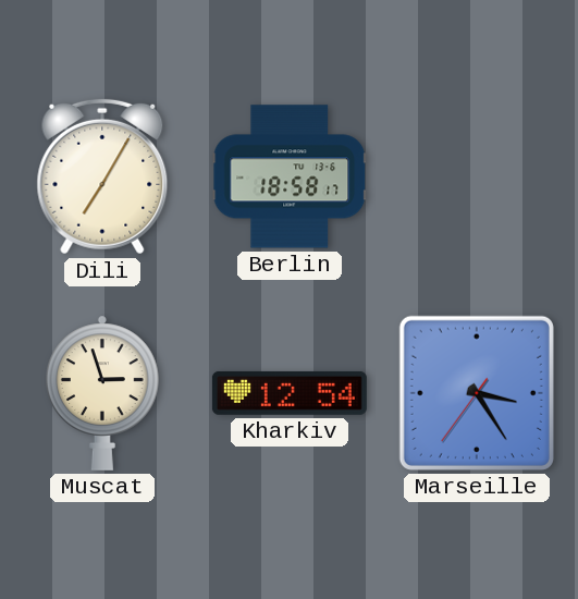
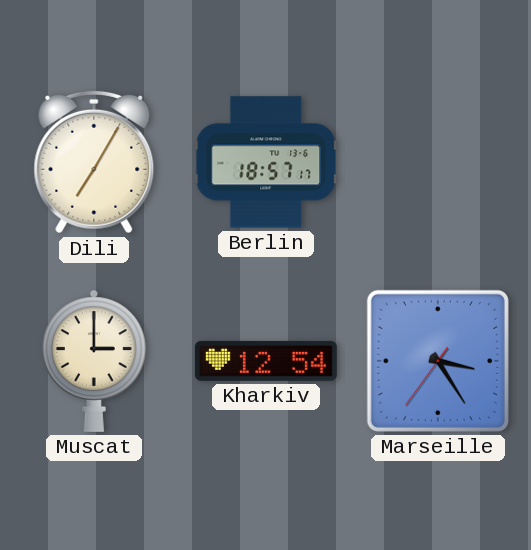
Berlin: 18:58 -> 18:57 (266, 162)
Muscat: 2:57 -> 3:00 (95, 361)
